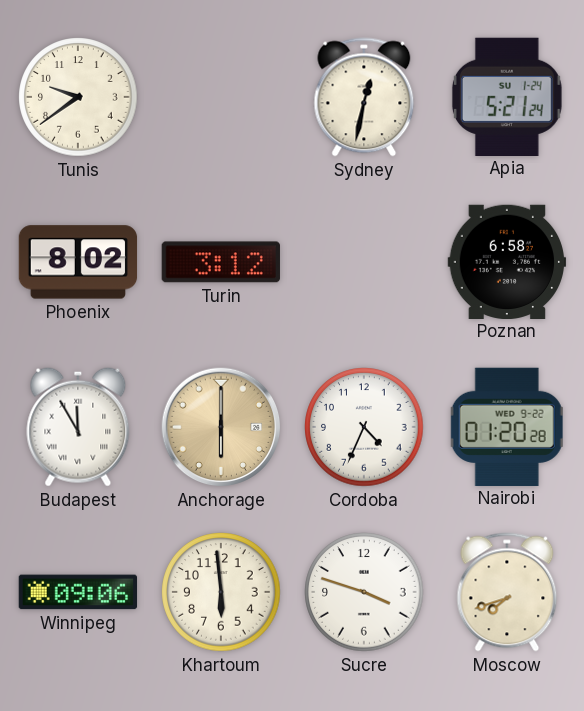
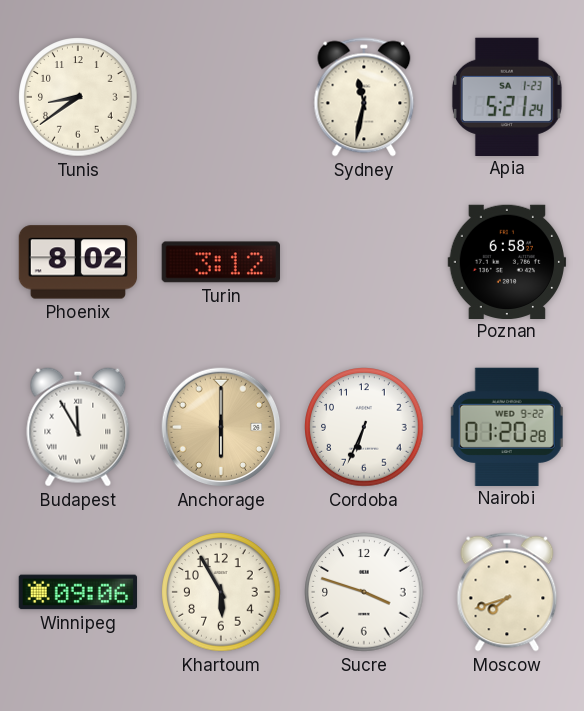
Tunis: 9:39 -> 8:39 (78, 97)
Sydney: 12:32 -> 11:32 (364, 97)
Apia date: SU 1-24 -> SA 1-23 (507, 96)
Cordoba: 4:34 -> 6:34 (364, 427)
Khartoum: 5:59 -> 5:55 (221, 592)
